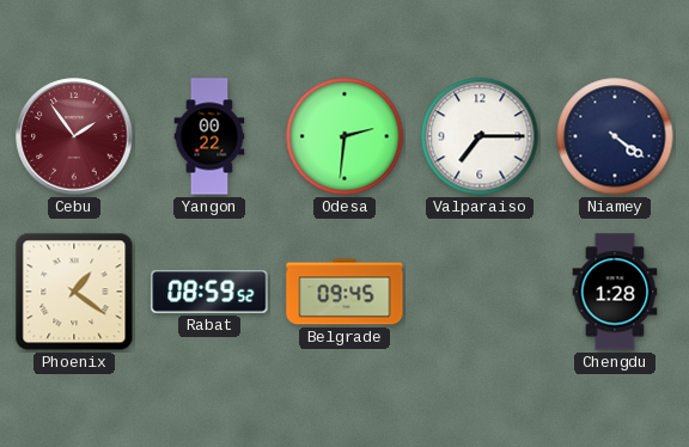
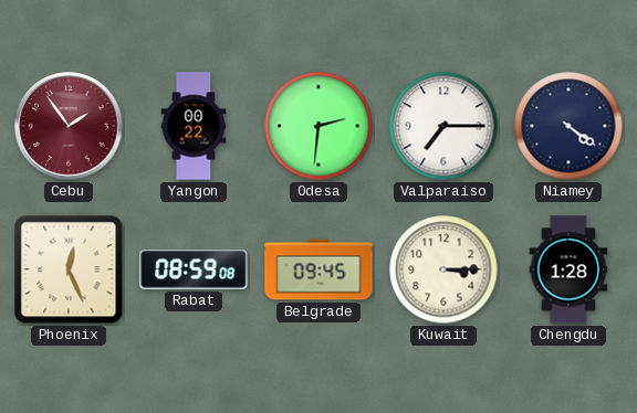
Phoenix: 1:21 -> 12:26 (69, 269)
Rabat: 08:59:52 -> 08:59:08 (194, 269)
Kuwait: none -> 3:15 (443, 269)
